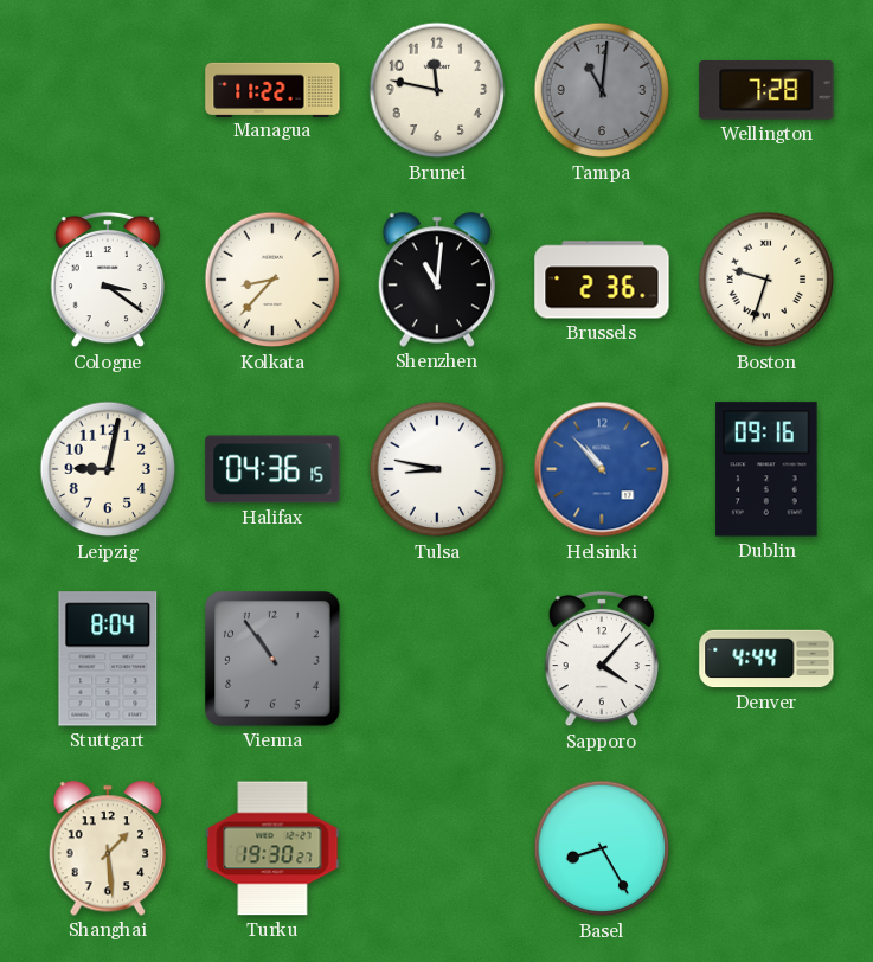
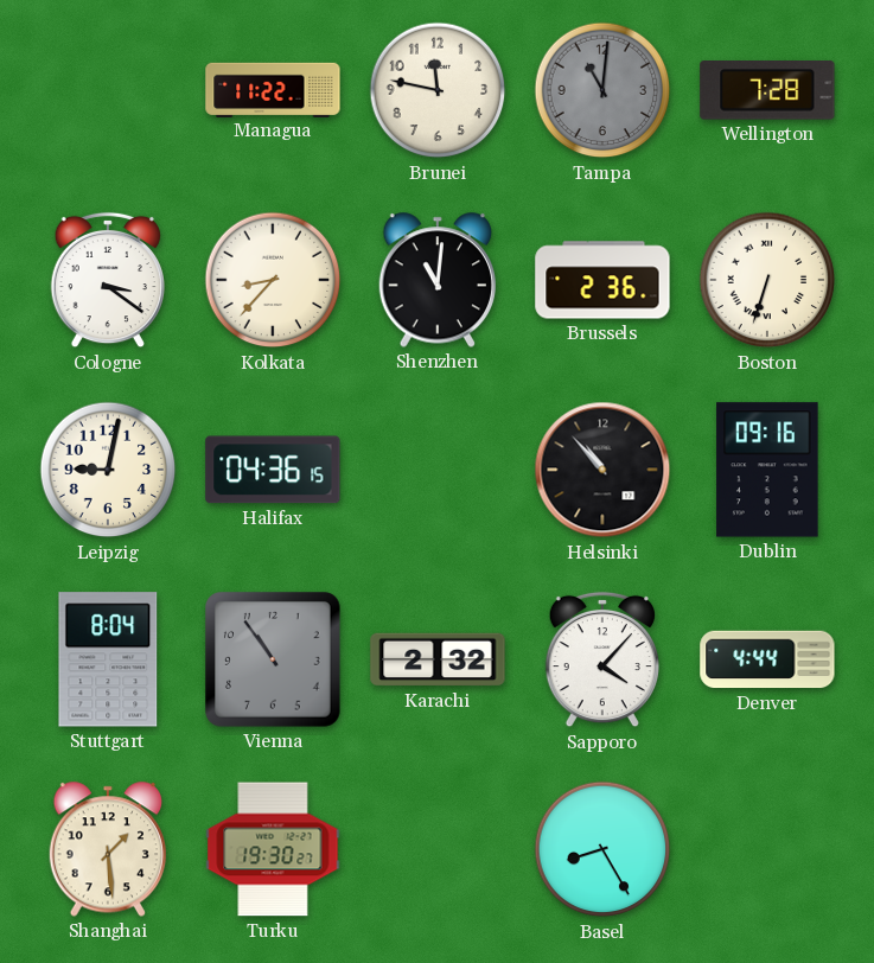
Boston: 9:33 -> 6:33 (767, 280)
Tulsa: 8:47 -> none (437, 469)
Helsinki dial: blue -> black (602, 470)
Karachi: none -> 2:32 (438, 659)
